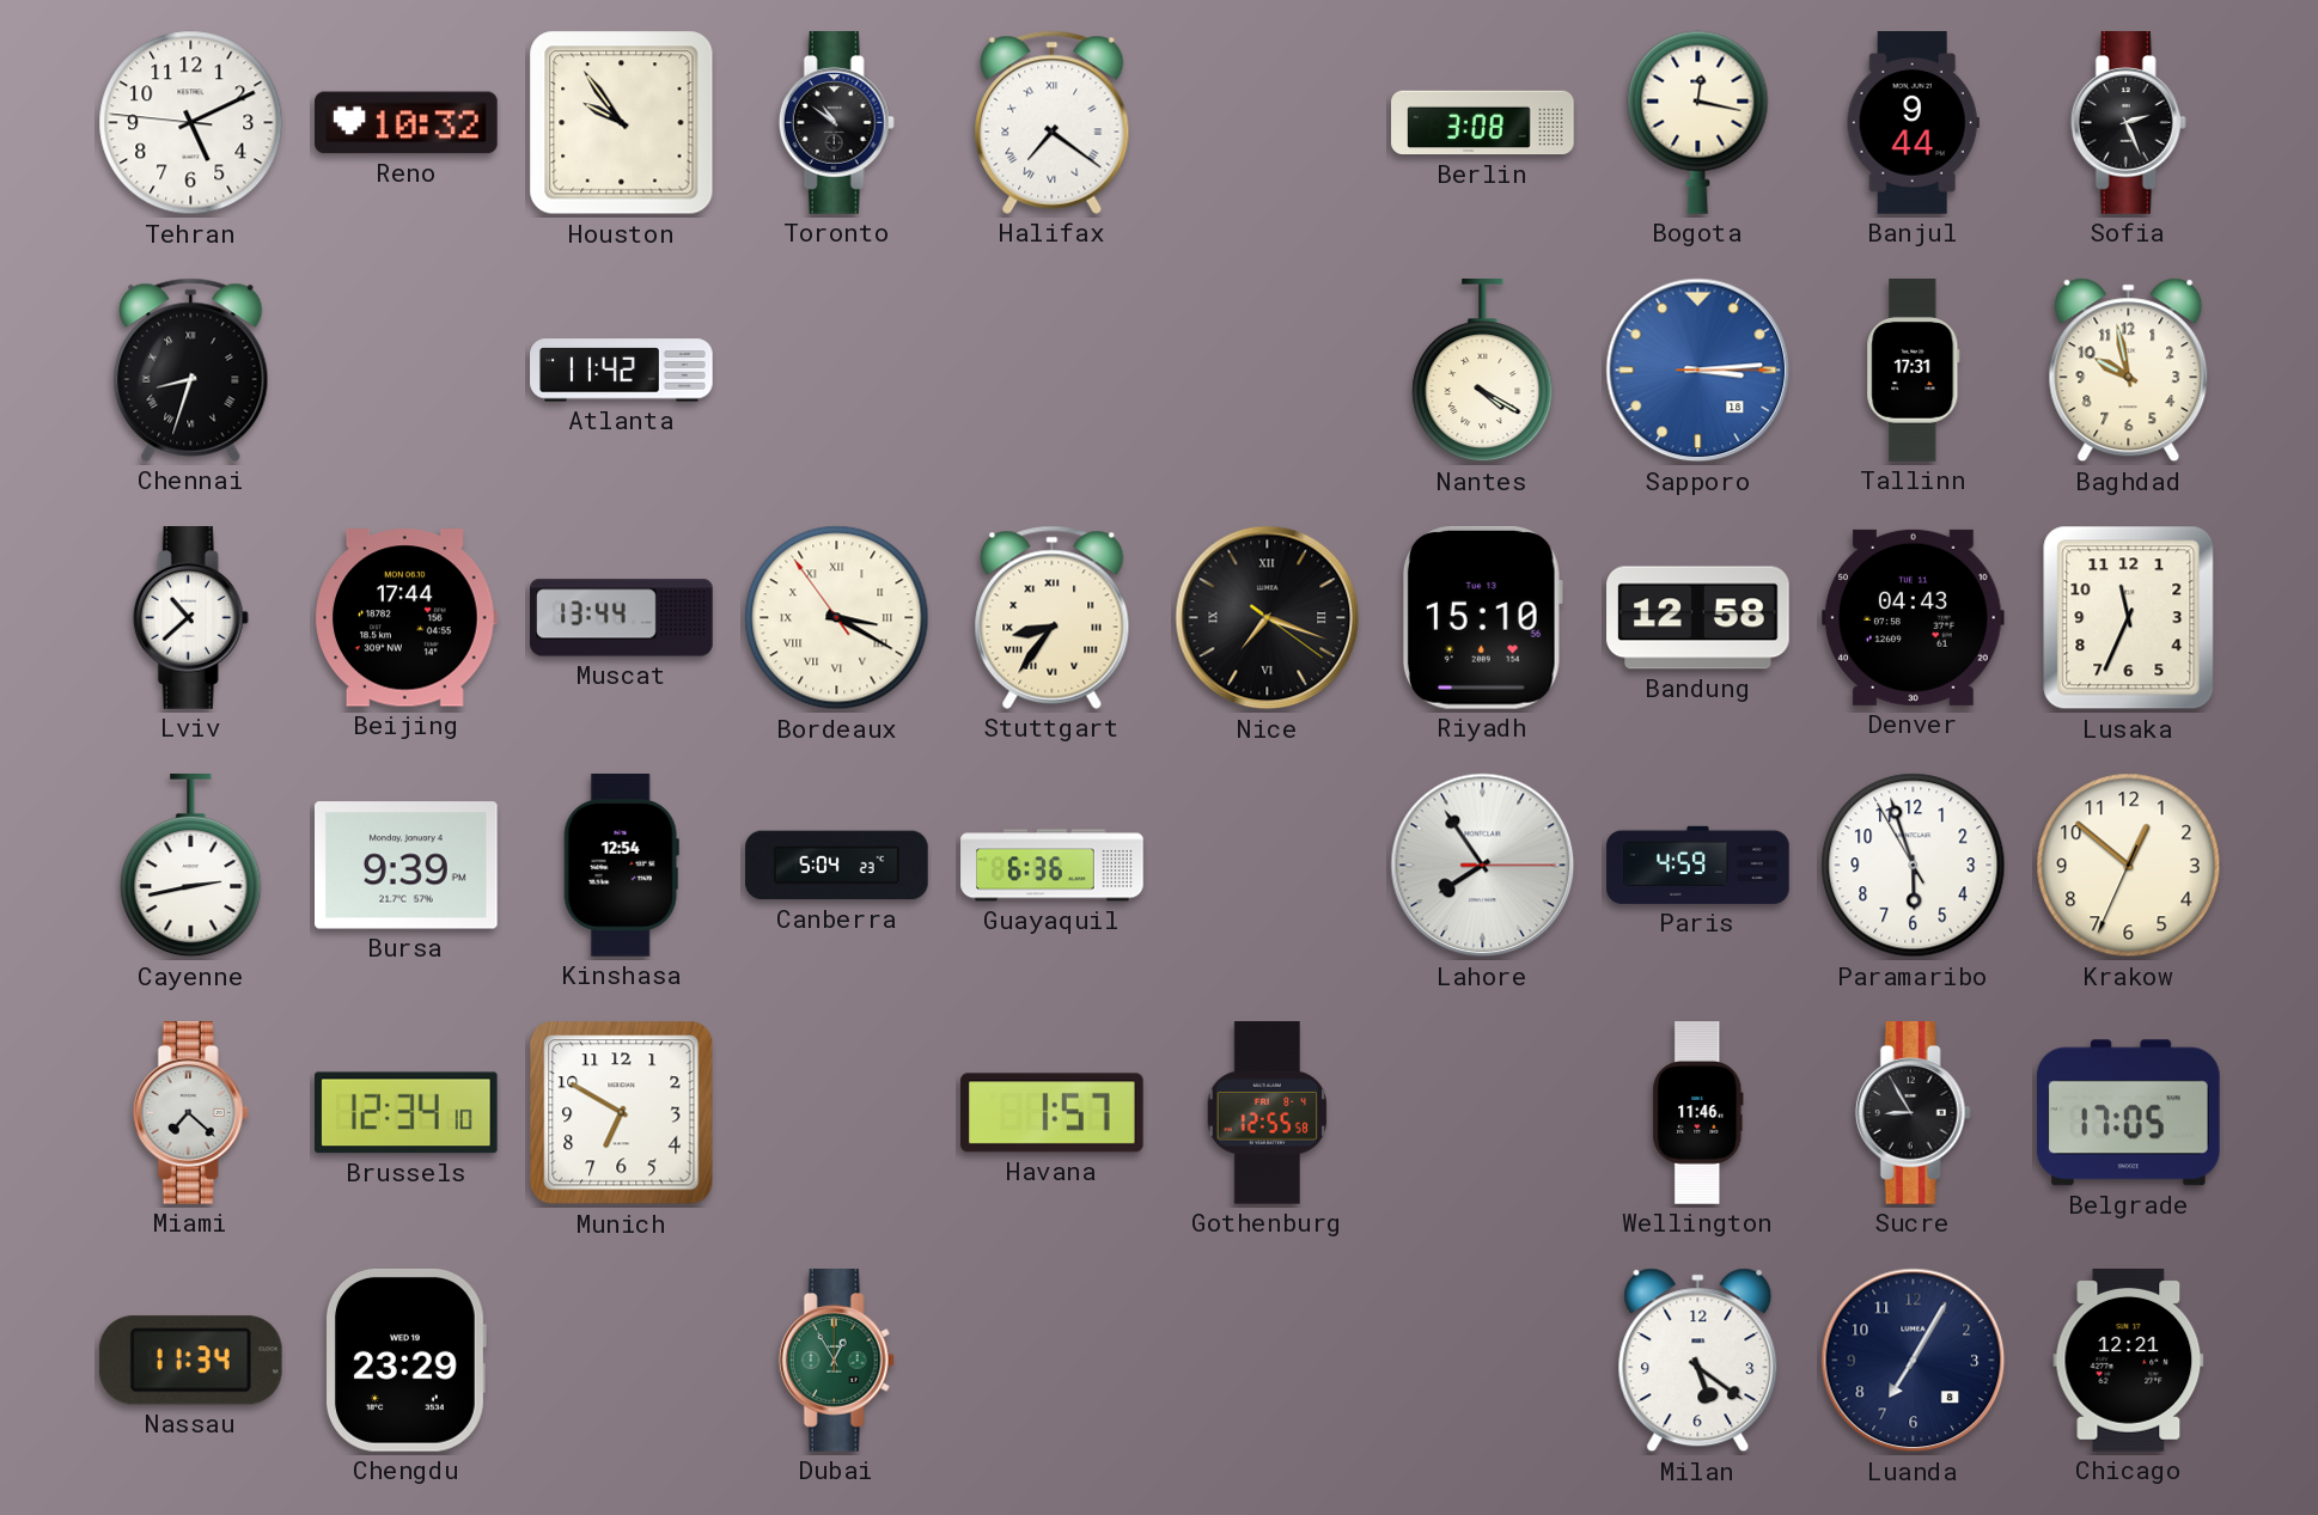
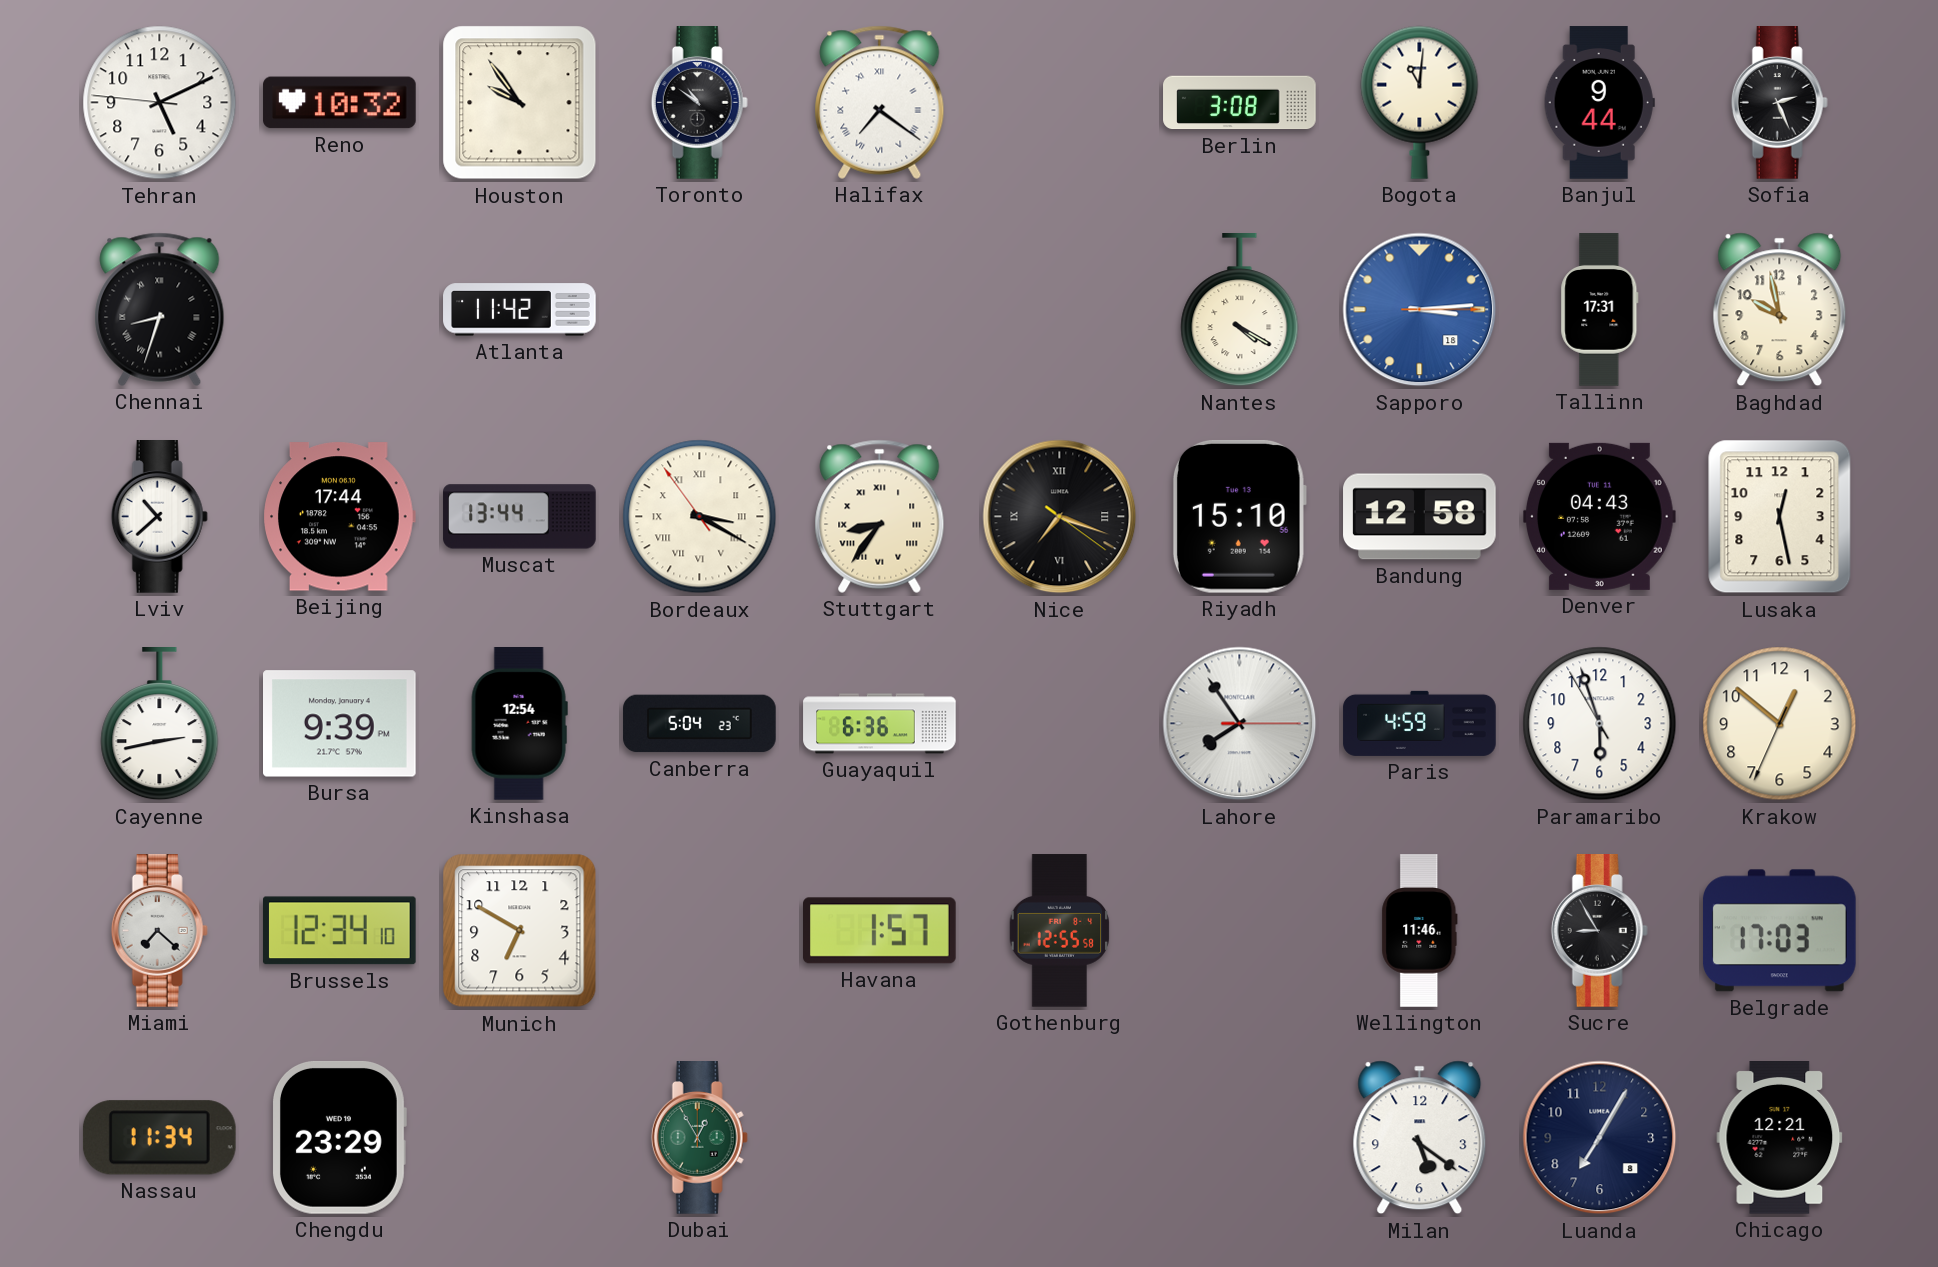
Bogota: 12:17 -> 11:01 (1420, 102)
Lusaka: 11:34 -> 12:28 (1780, 517)
Belgrade: 17:05 -> 17:03 (1779, 931)
